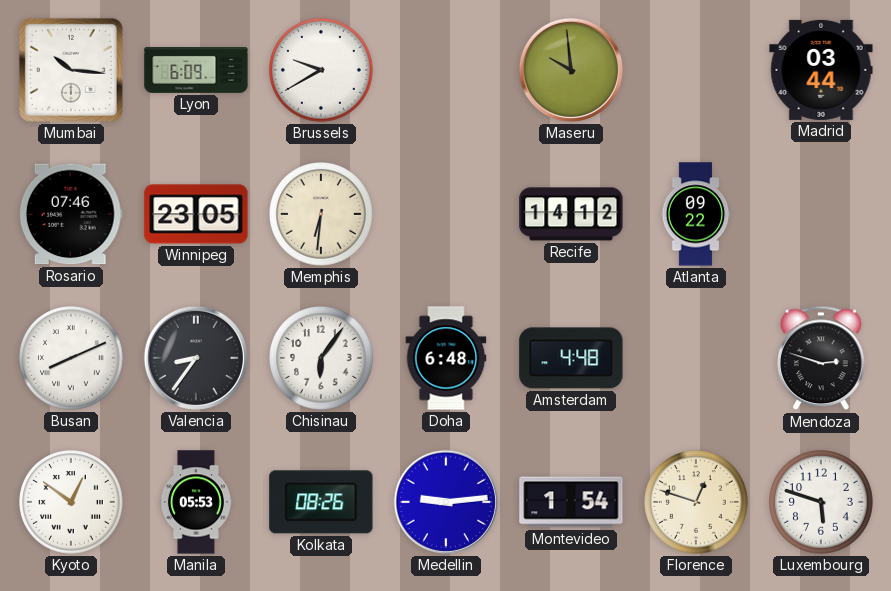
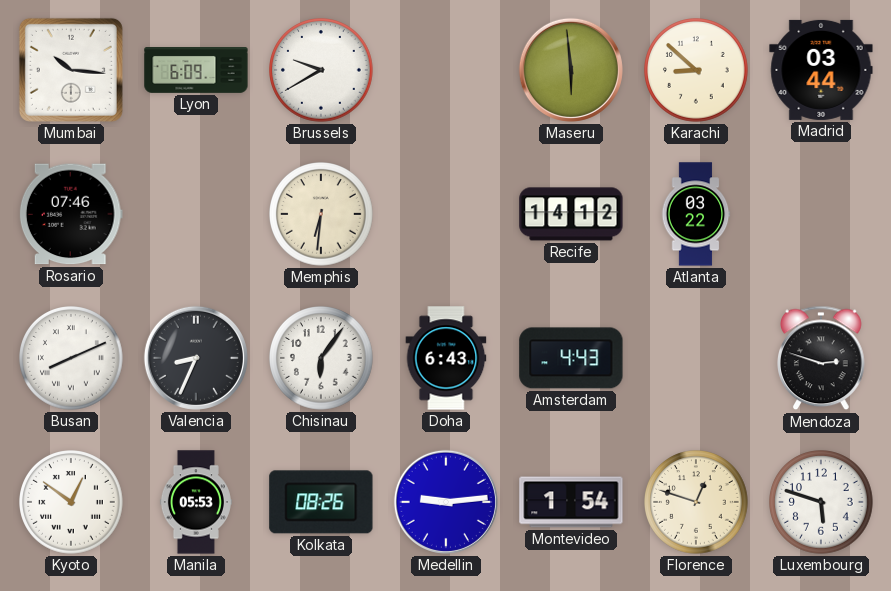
Maseru: 9:59 -> 5:59 (571, 70)
Karachi: none -> 8:52 (697, 71)
Winnipeg: 23:05 -> none (196, 214)
Atlanta: 09:22 -> 03:22 (696, 214)
Valencia: 8:36 -> 8:34 (196, 358)
Doha: 6:48 -> 6:43 (446, 358)
Amsterdam: 4:48 -> 4:43 (571, 358)
